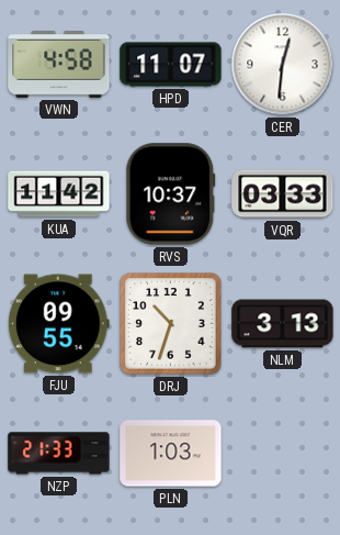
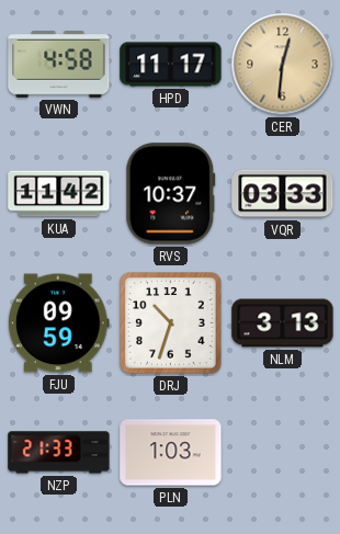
HPD: 11:07 -> 11:17 (171, 65)
CER dial: white -> champagne (283, 65)
FJU: 09:55 -> 09:59 (58, 323)
